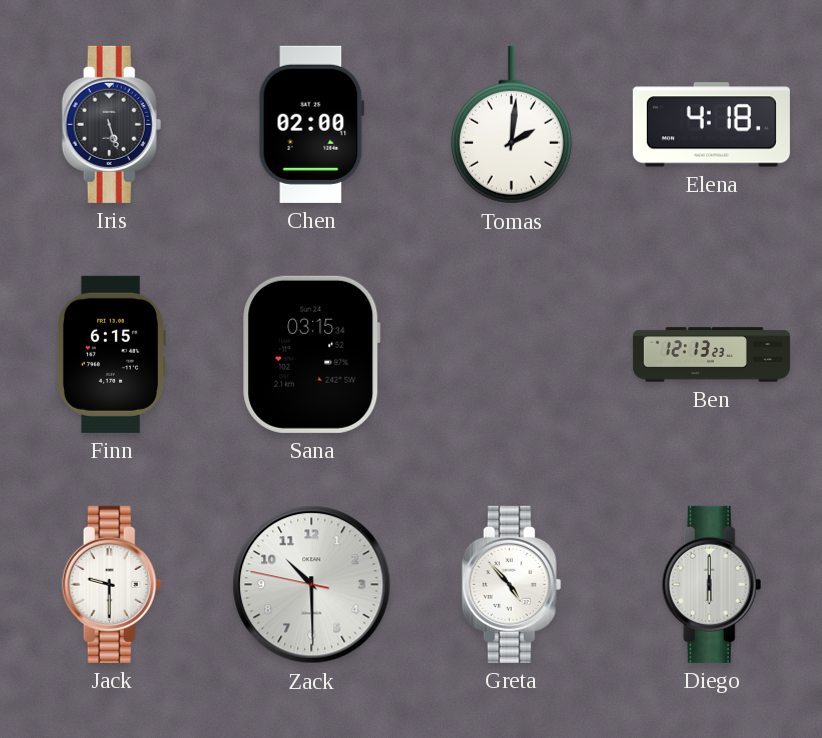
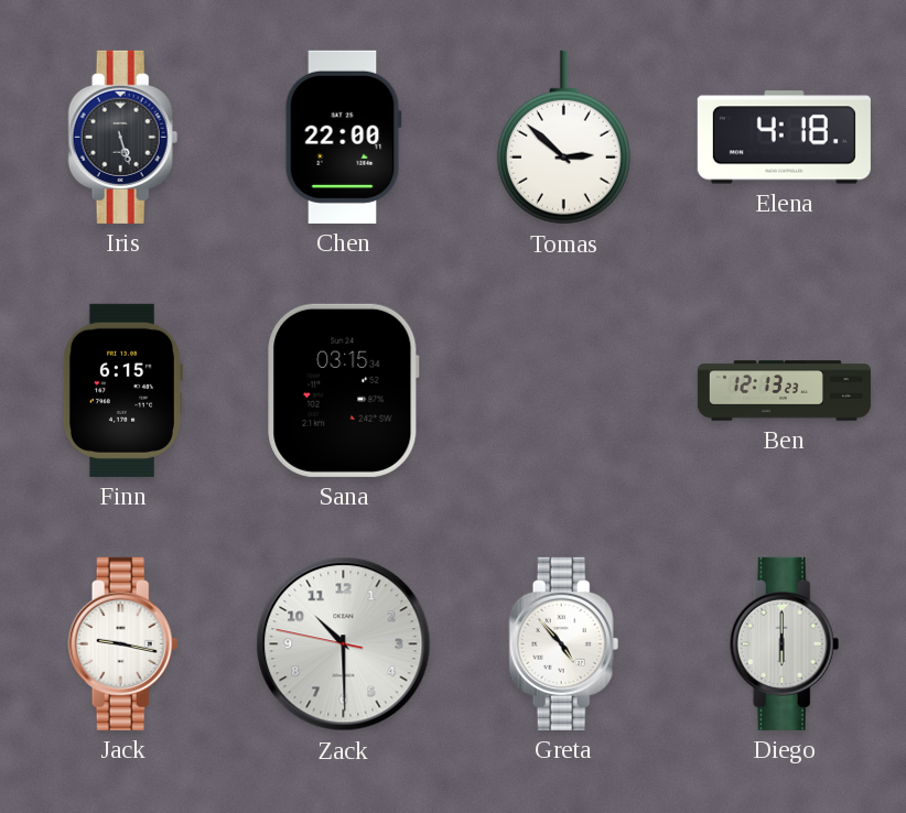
Chen: 02:00 -> 22:00 (343, 137)
Tomas: 2:01 -> 2:52 (563, 138)
Jack: 9:30 -> 9:17 (123, 643)
